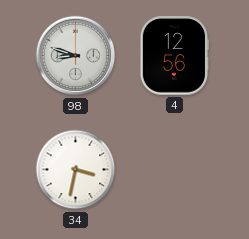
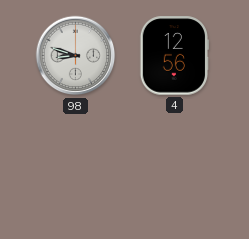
34: 3:32 -> none (76, 170)
